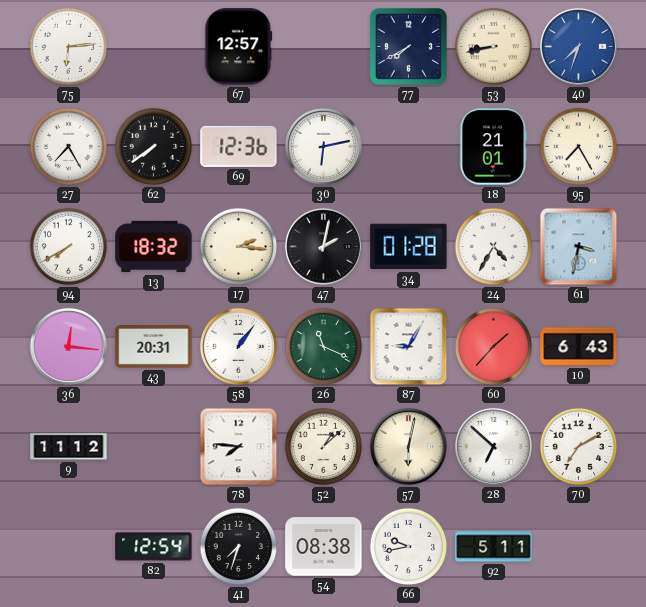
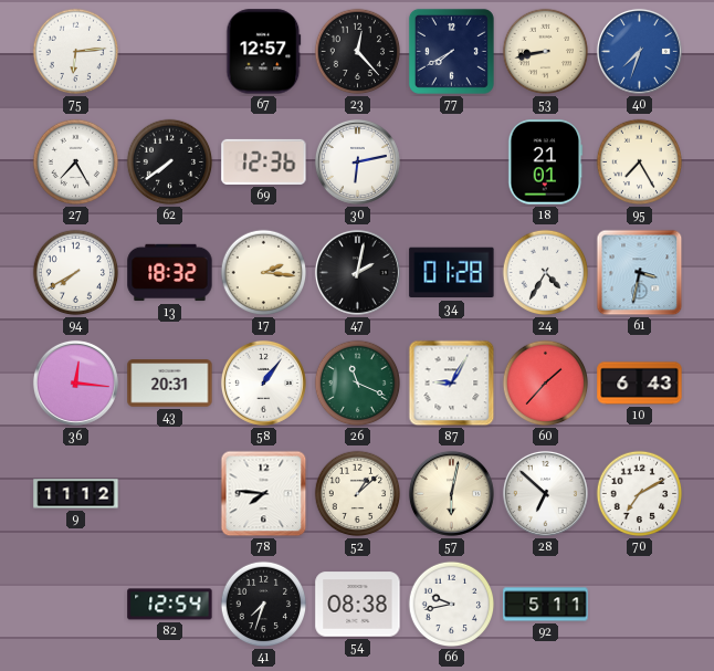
23: none -> 12:23 (358, 52)
